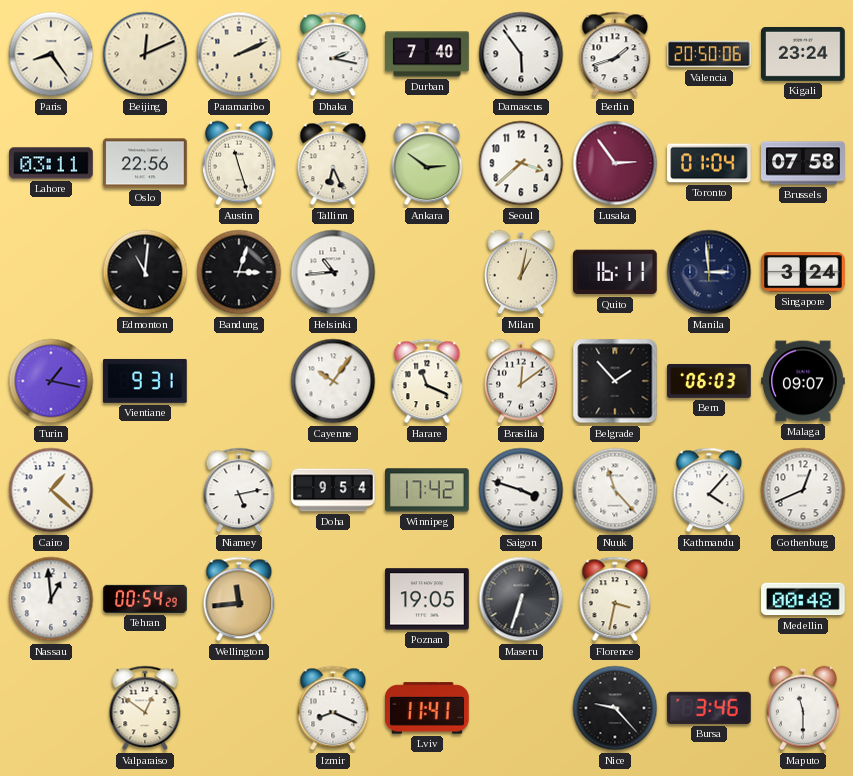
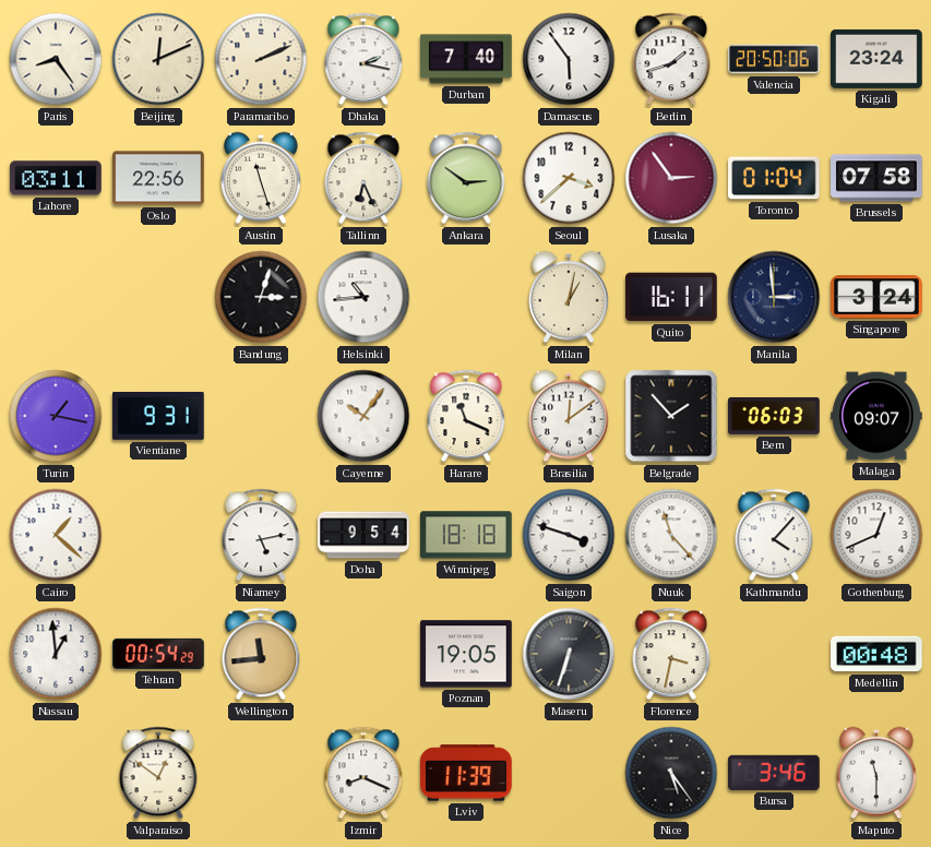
Edmonton: 11:01 -> none (145, 272)
Winnipeg: 17:42 -> 18:18 (467, 535)
Lviv: 11:41 -> 11:39 (467, 773)
Nice: 9:23 -> 5:24 (671, 773)
